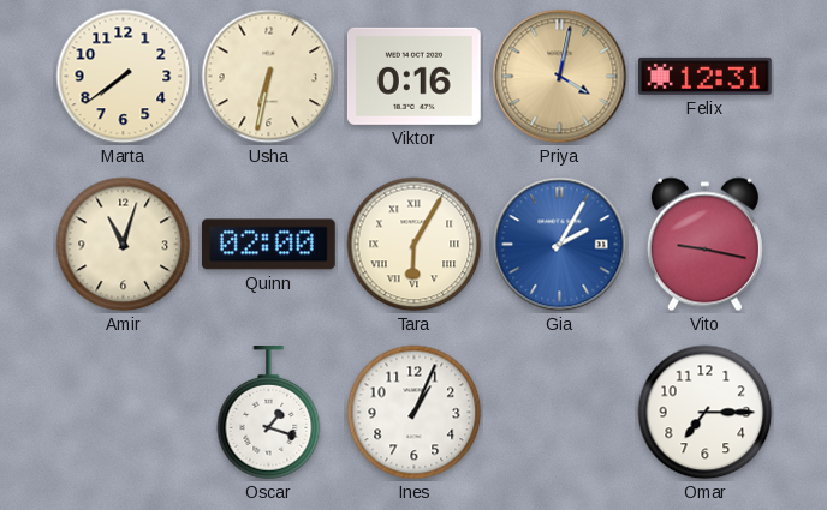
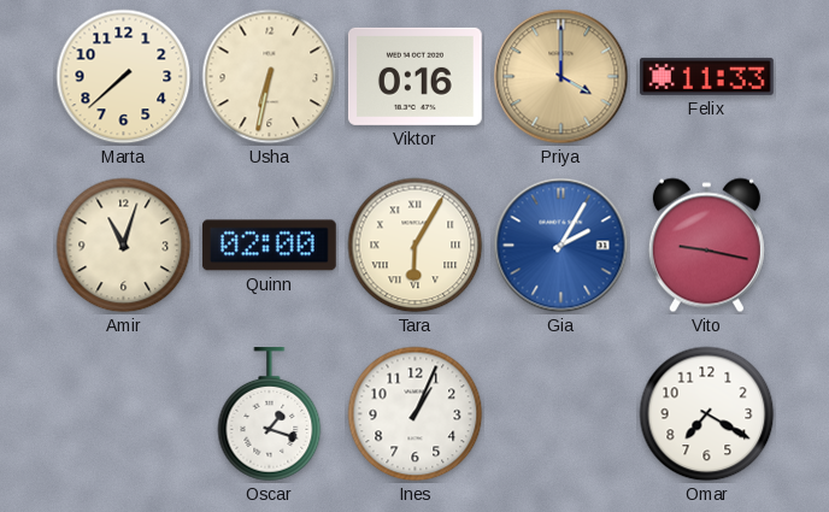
Marta: 7:39 -> 7:38 (124, 77)
Priya: 4:02 -> 4:00 (562, 77)
Felix: 12:31 -> 11:33 (707, 76)
Omar: 7:15 -> 7:20 (707, 414)
